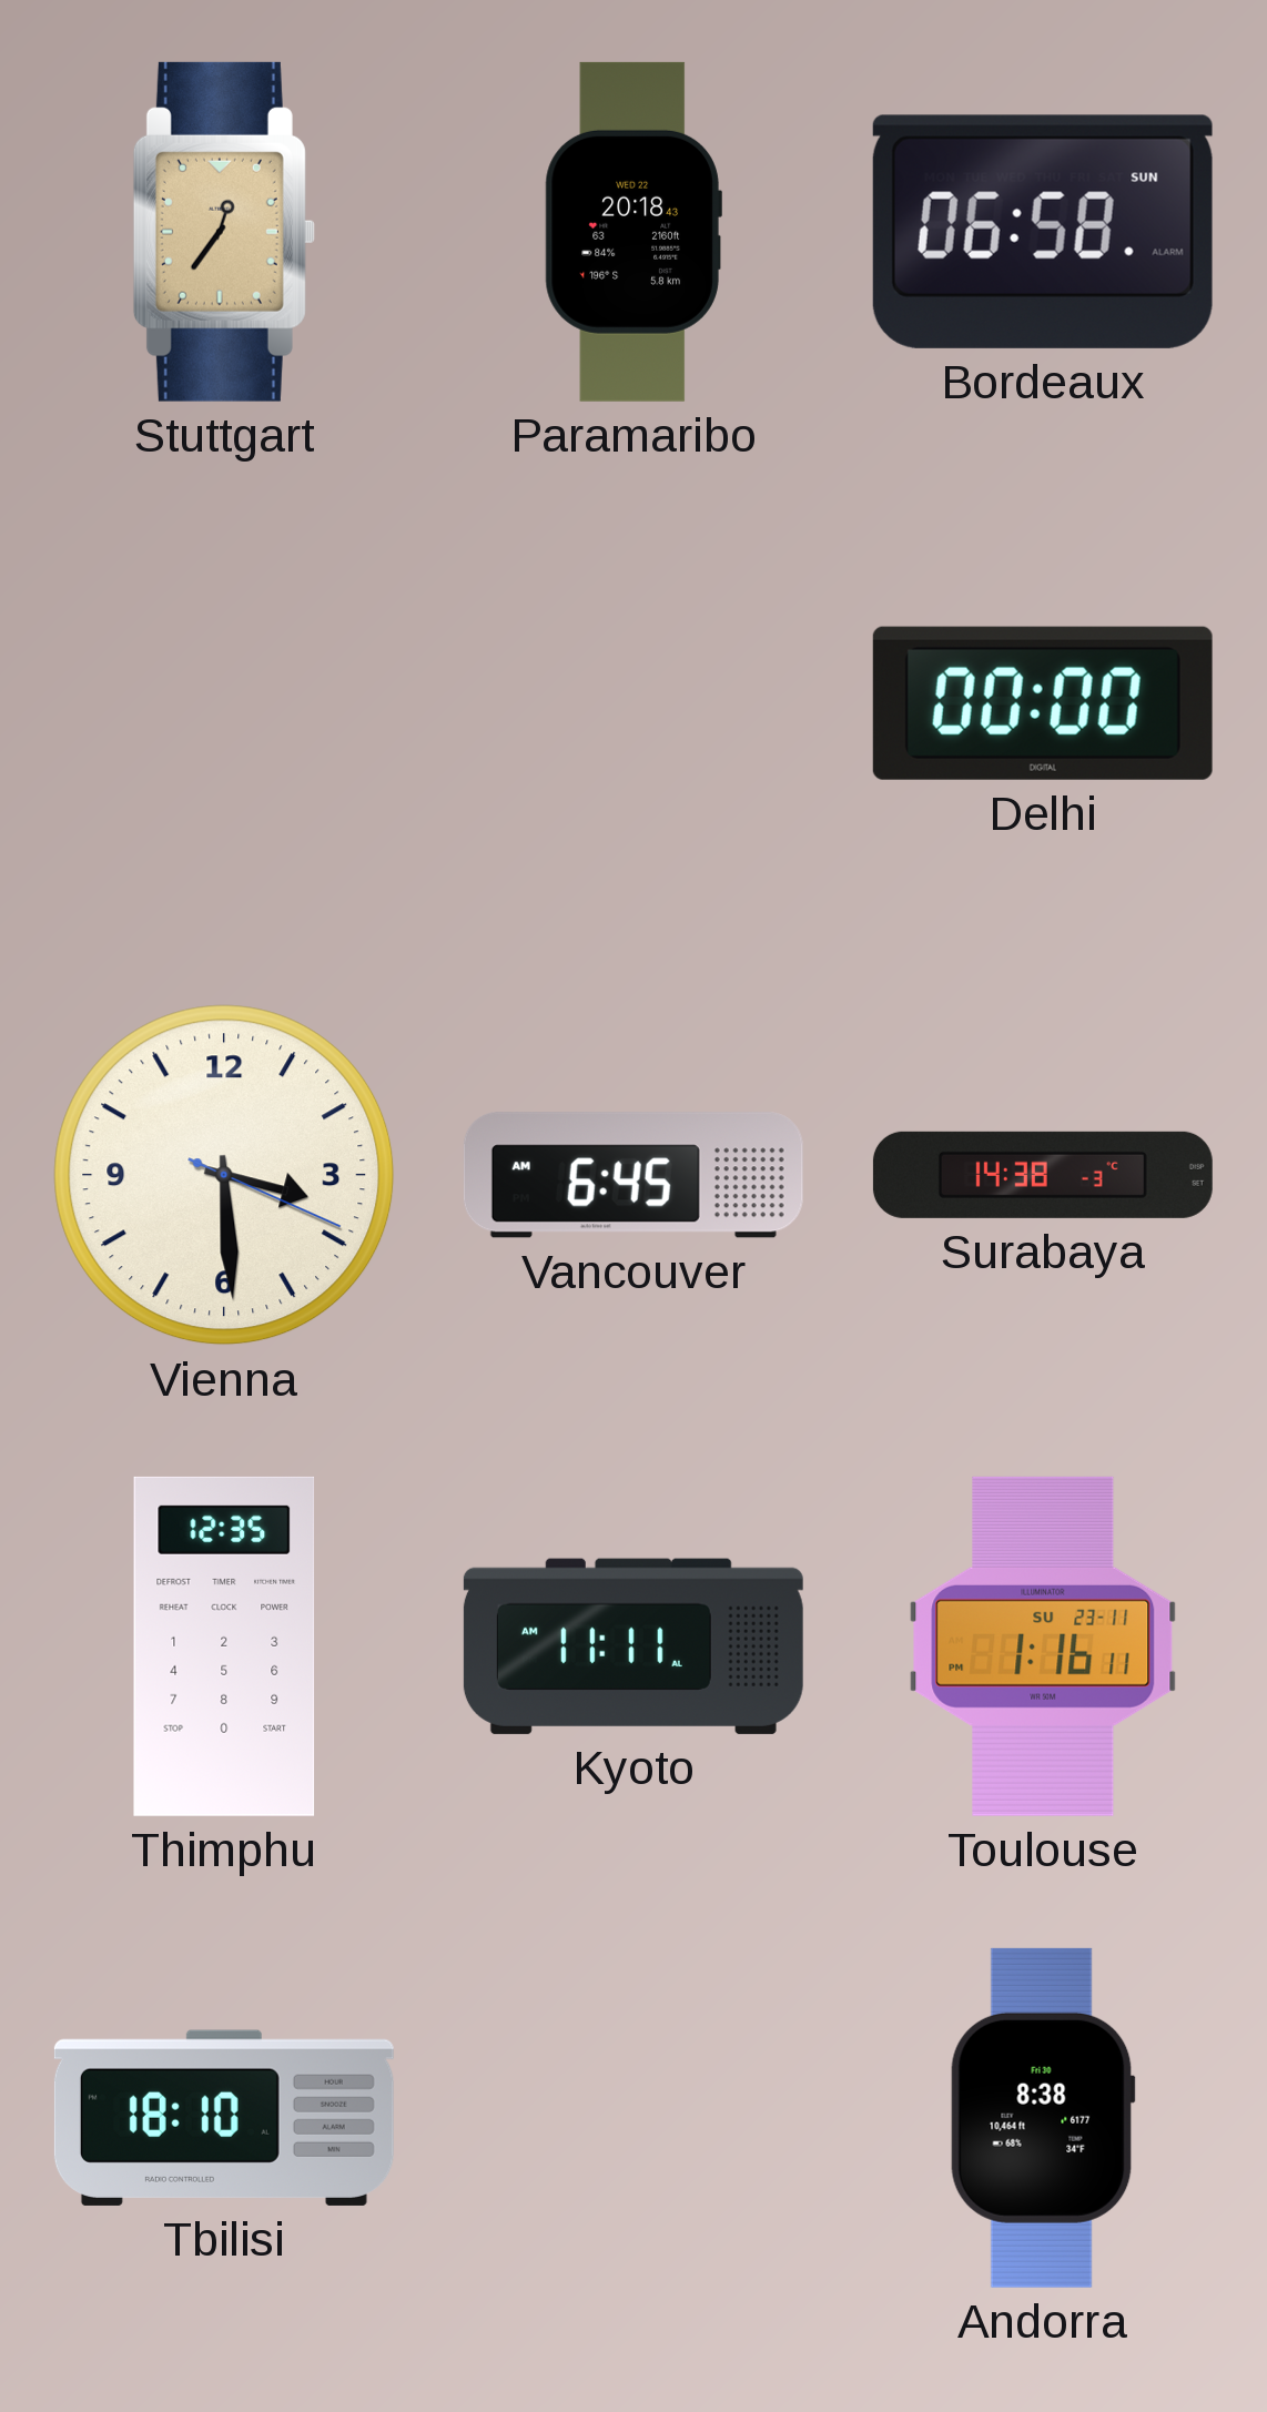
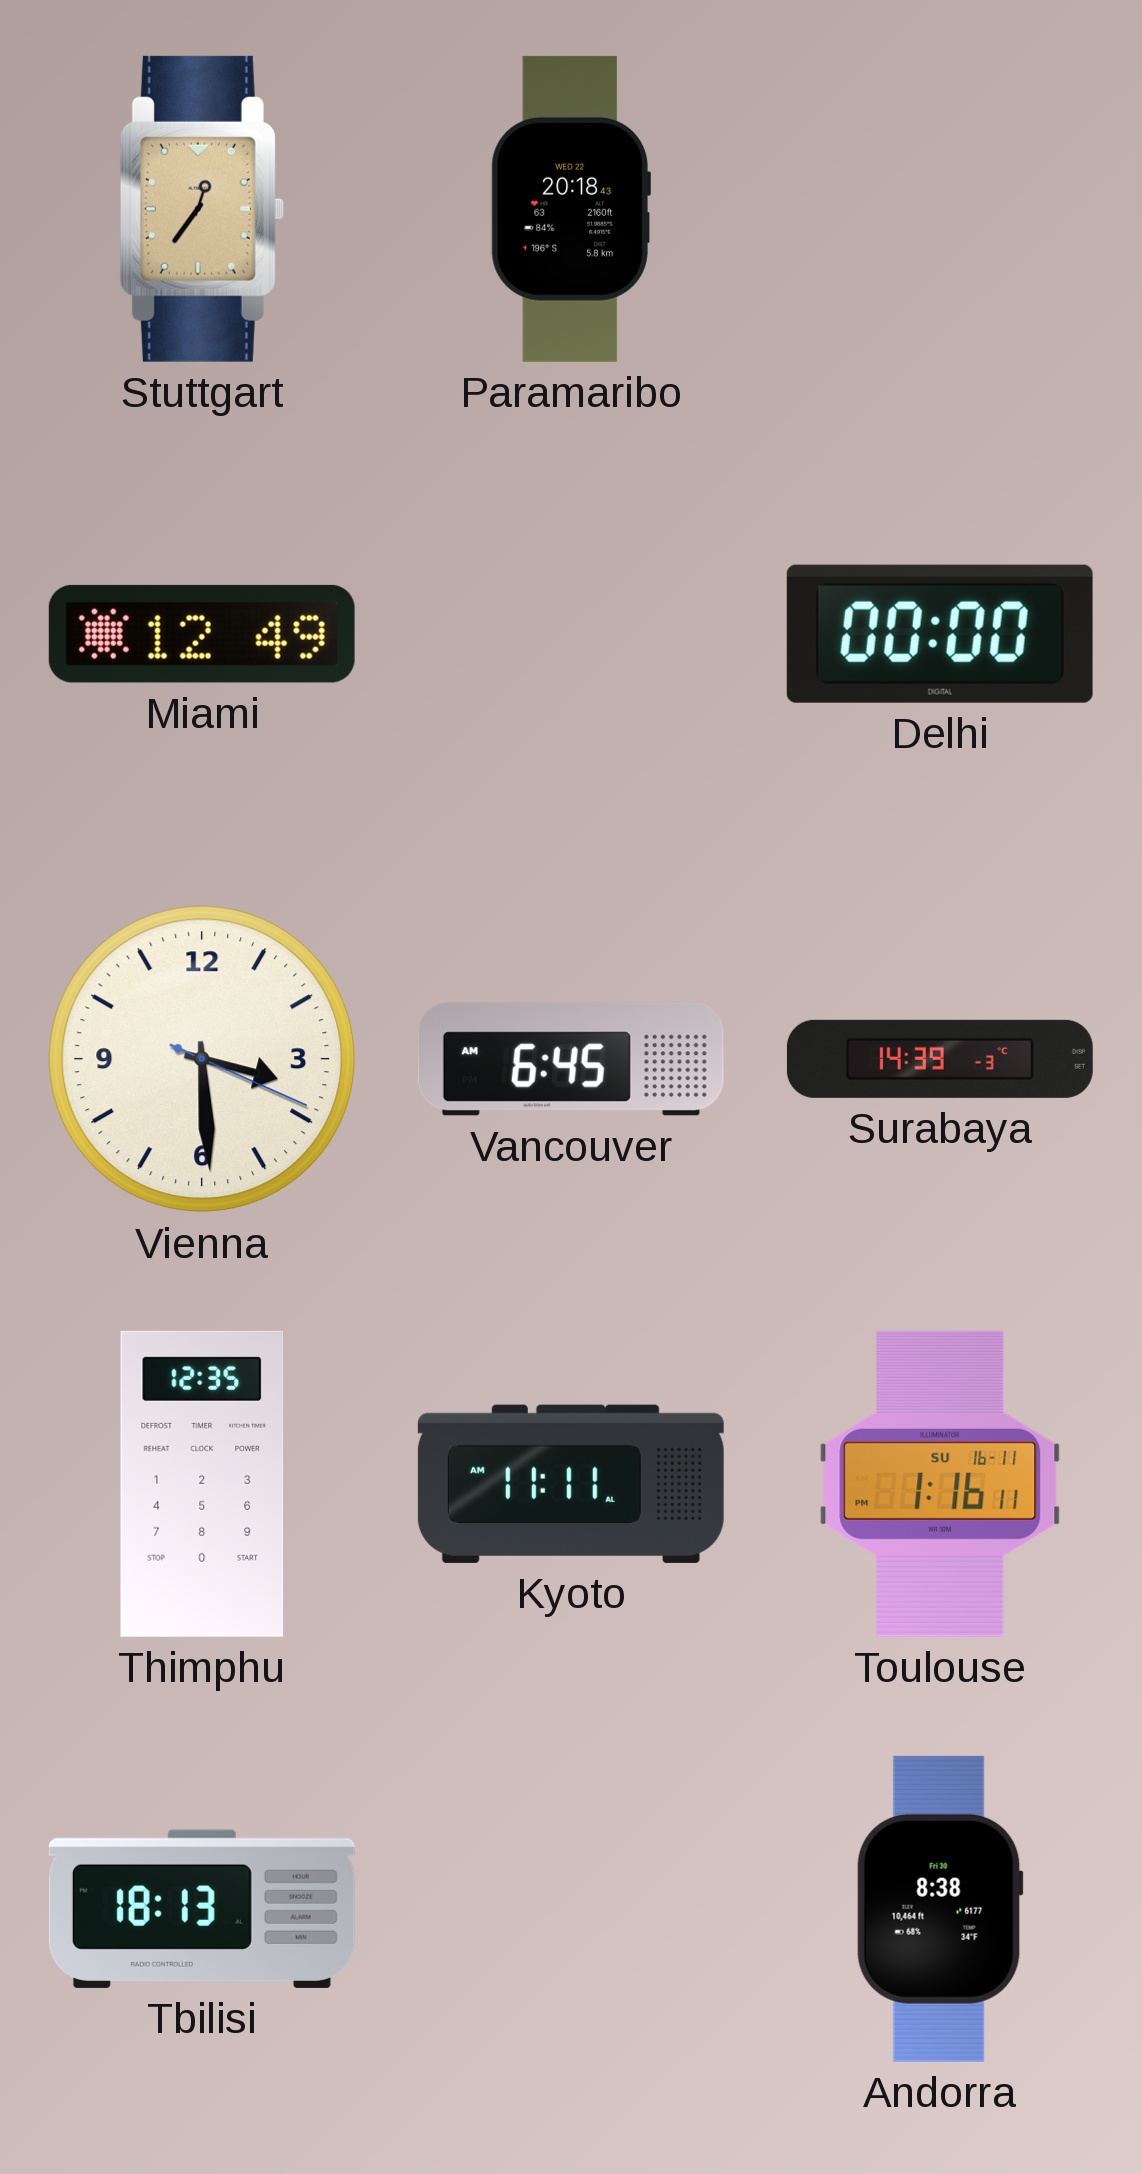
Bordeaux: 06:58 -> none (1043, 232)
Miami: none -> 12:49 (202, 634)
Surabaya: 14:38 -> 14:39 (940, 1059)
Toulouse date: SU 23-11 -> SU 16-11 (940, 1484)
Tbilisi: 18:10 -> 18:13 (202, 1909)
